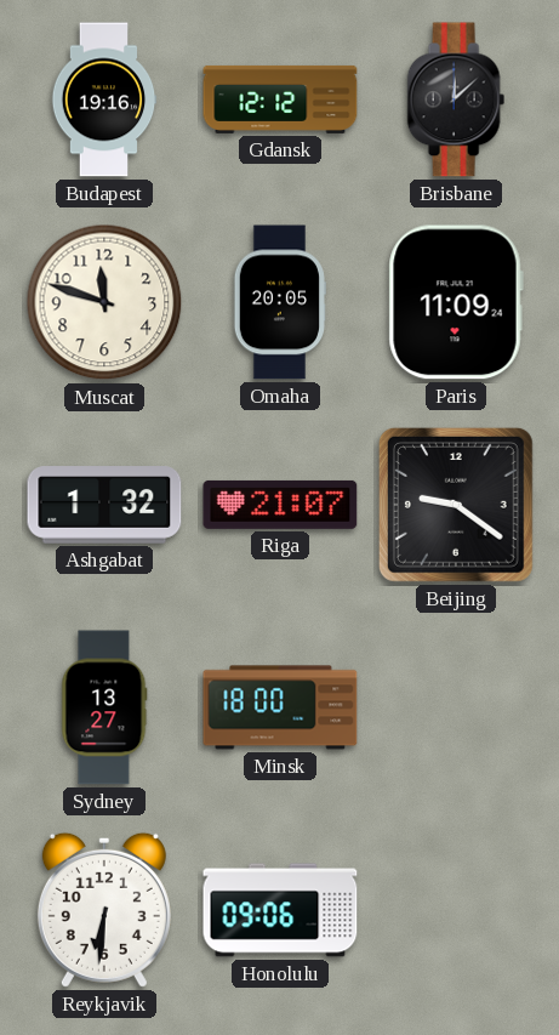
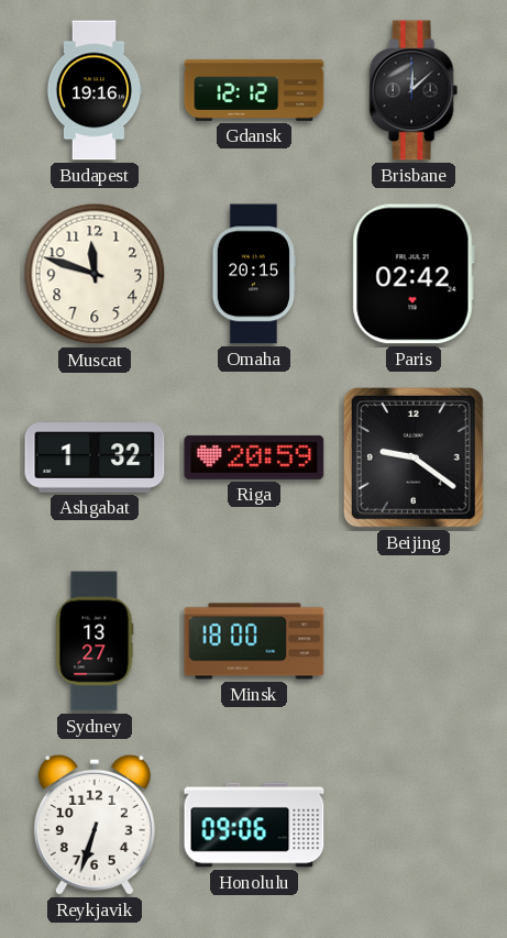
Omaha: 20:05 -> 20:15 (254, 274)
Paris: 11:09 -> 02:42 (414, 274)
Riga: 21:07 -> 20:59 (254, 457)
Reykjavik: 6:31 -> 6:33 (95, 825)
